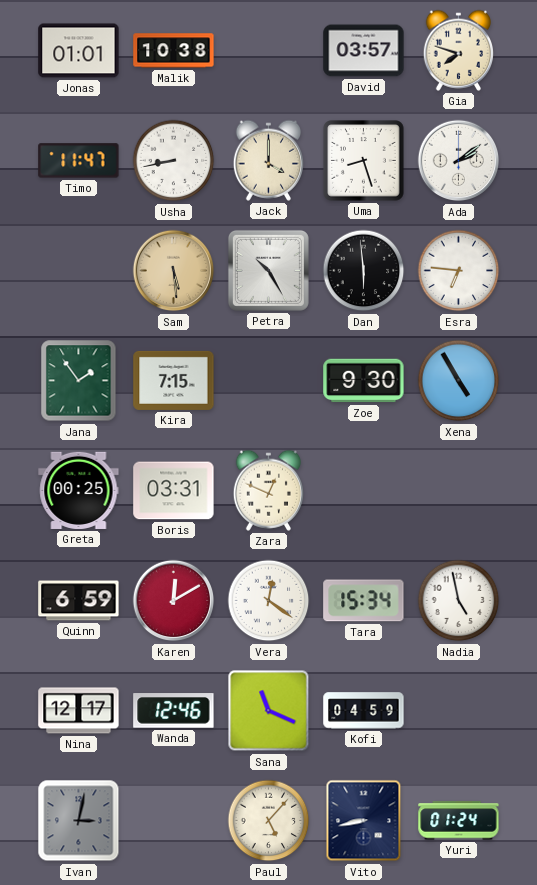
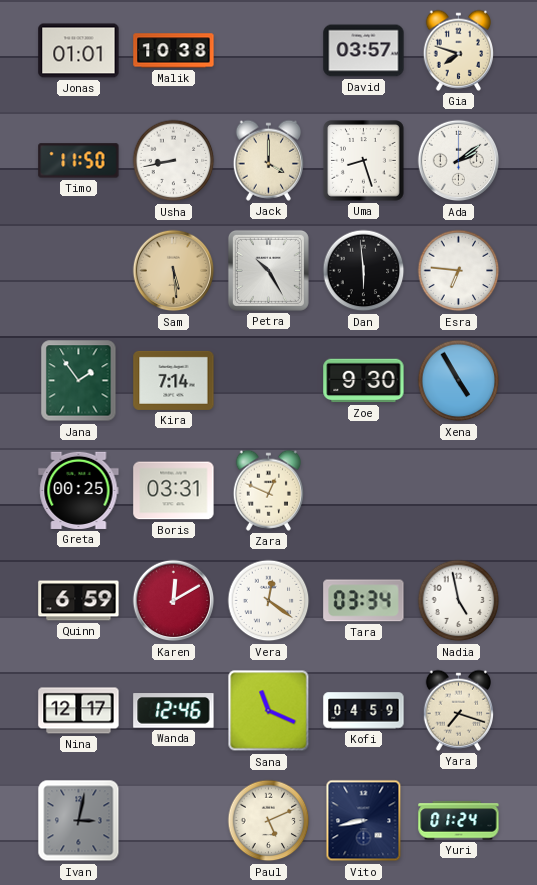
Timo: 11:47 -> 11:50 (79, 161)
Kira: 7:15 -> 7:14 (174, 380)
Tara: 15:34 -> 03:34 (364, 601)
Yara: none -> 7:18 (458, 710)
Paul: 5:07 -> 5:11 (269, 821)
